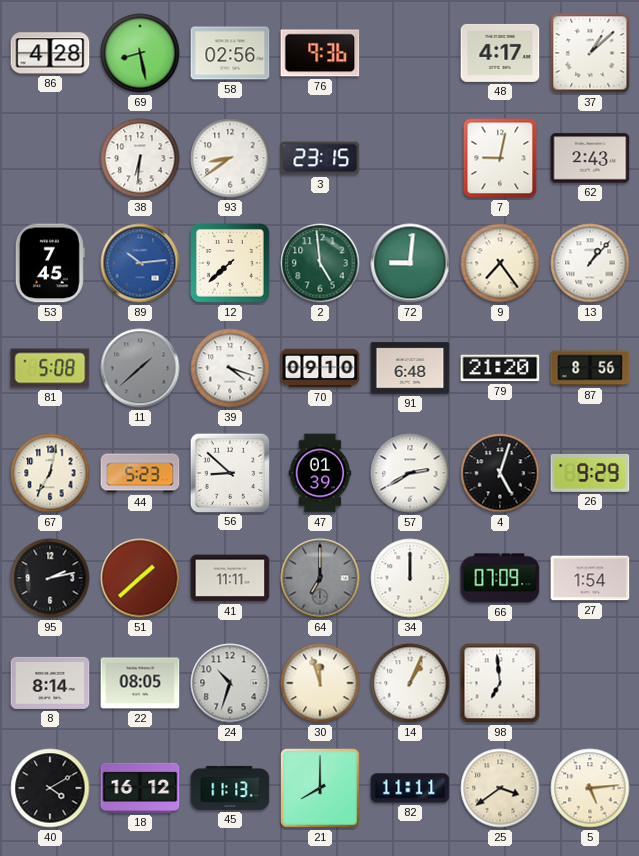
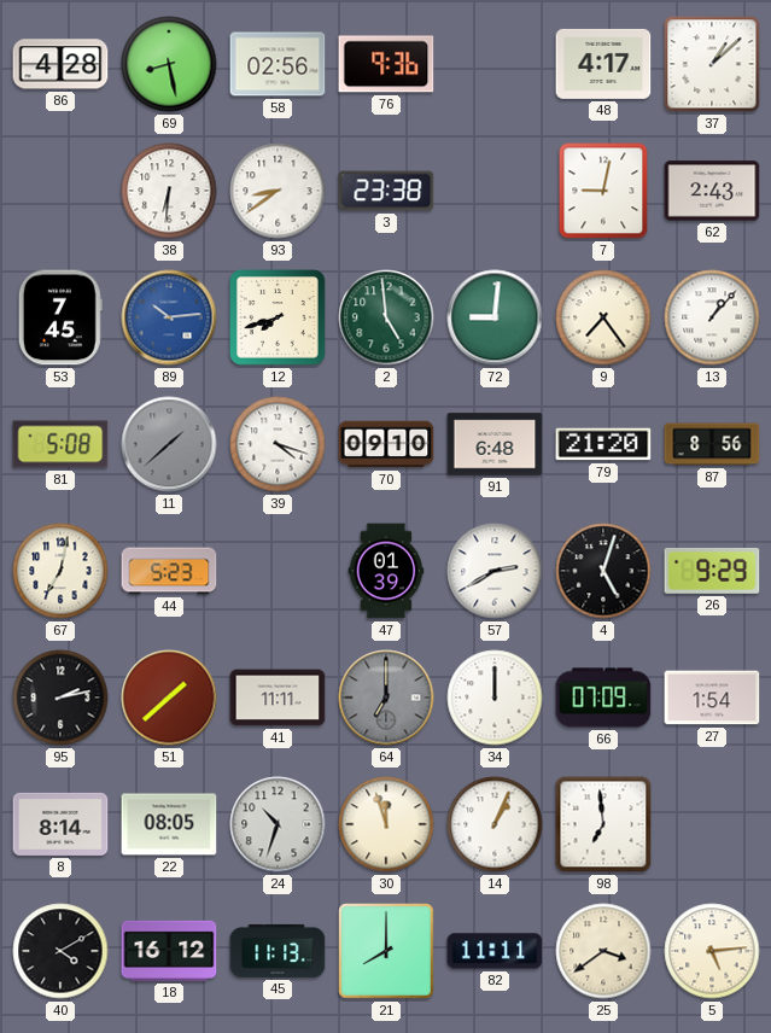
3: 23:15 -> 23:38 (386, 191)
12: 7:38 -> 7:42 (279, 319)
56: 8:52 -> none (229, 472)
